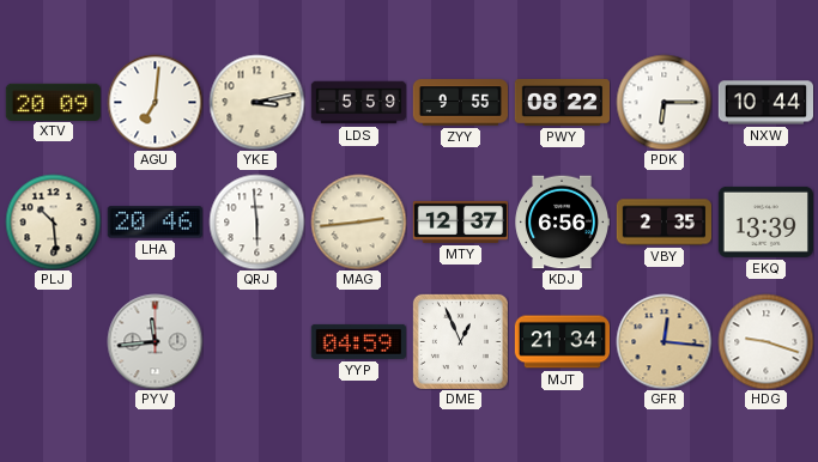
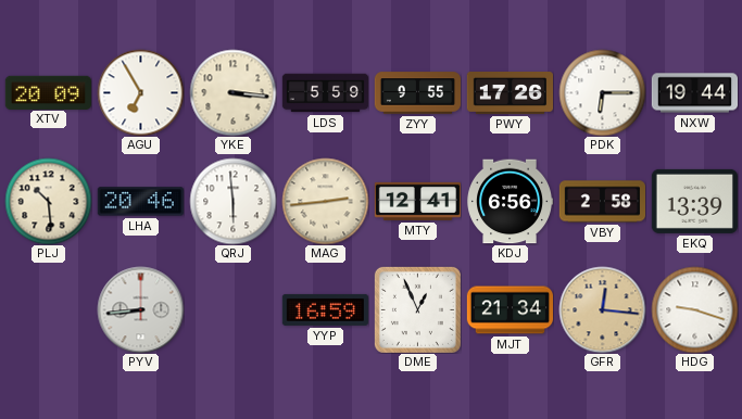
AGU: 7:01 -> 6:55 (140, 92)
YKE: 3:13 -> 3:16 (232, 92)
PWY: 08:22 -> 17:26 (510, 93)
NXW: 10:44 -> 19:44 (694, 93)
MTY: 12:37 -> 12:41 (417, 201)
VBY: 2:35 -> 2:58 (602, 202)
PYV: 11:44 -> 8:44 (140, 309)
YYP: 04:59 -> 16:59 (325, 309)
